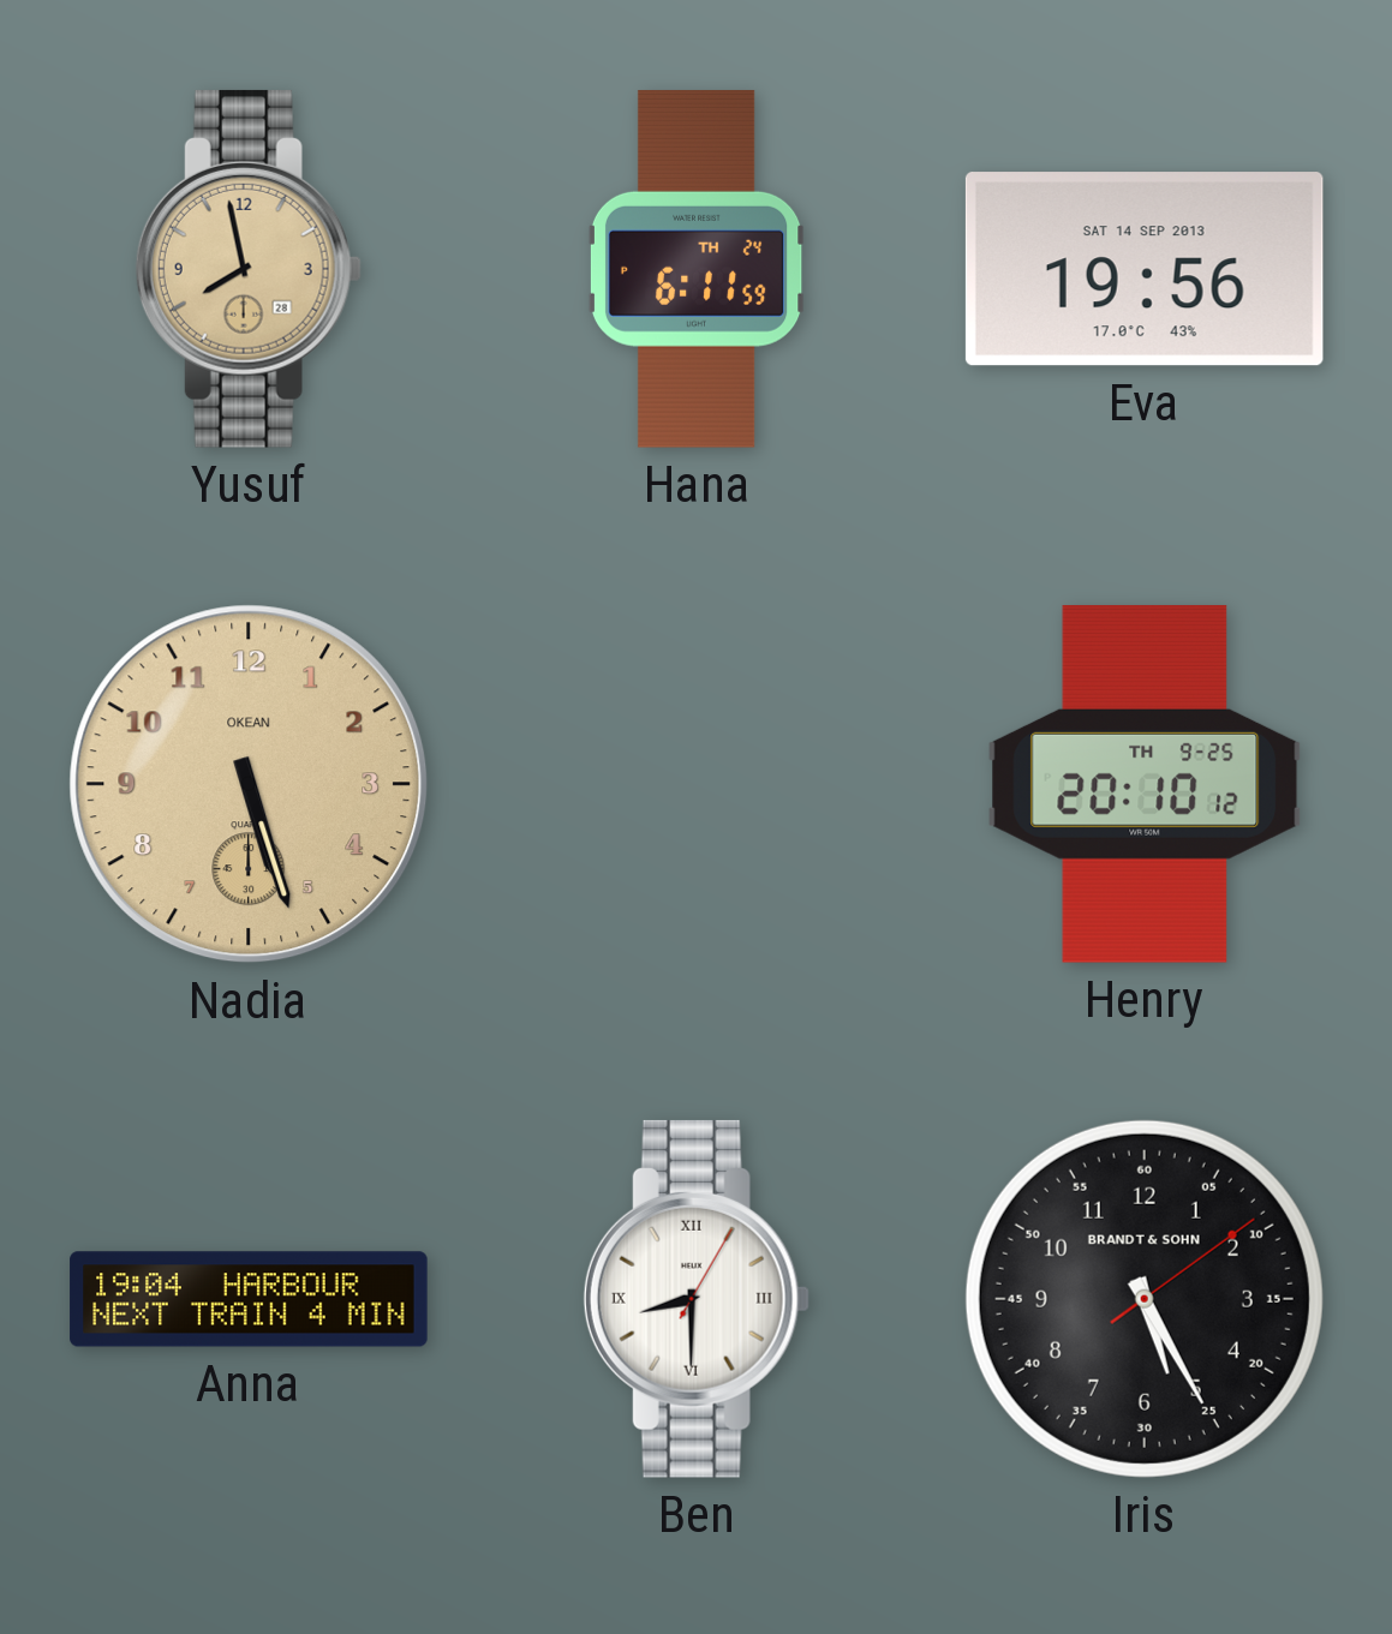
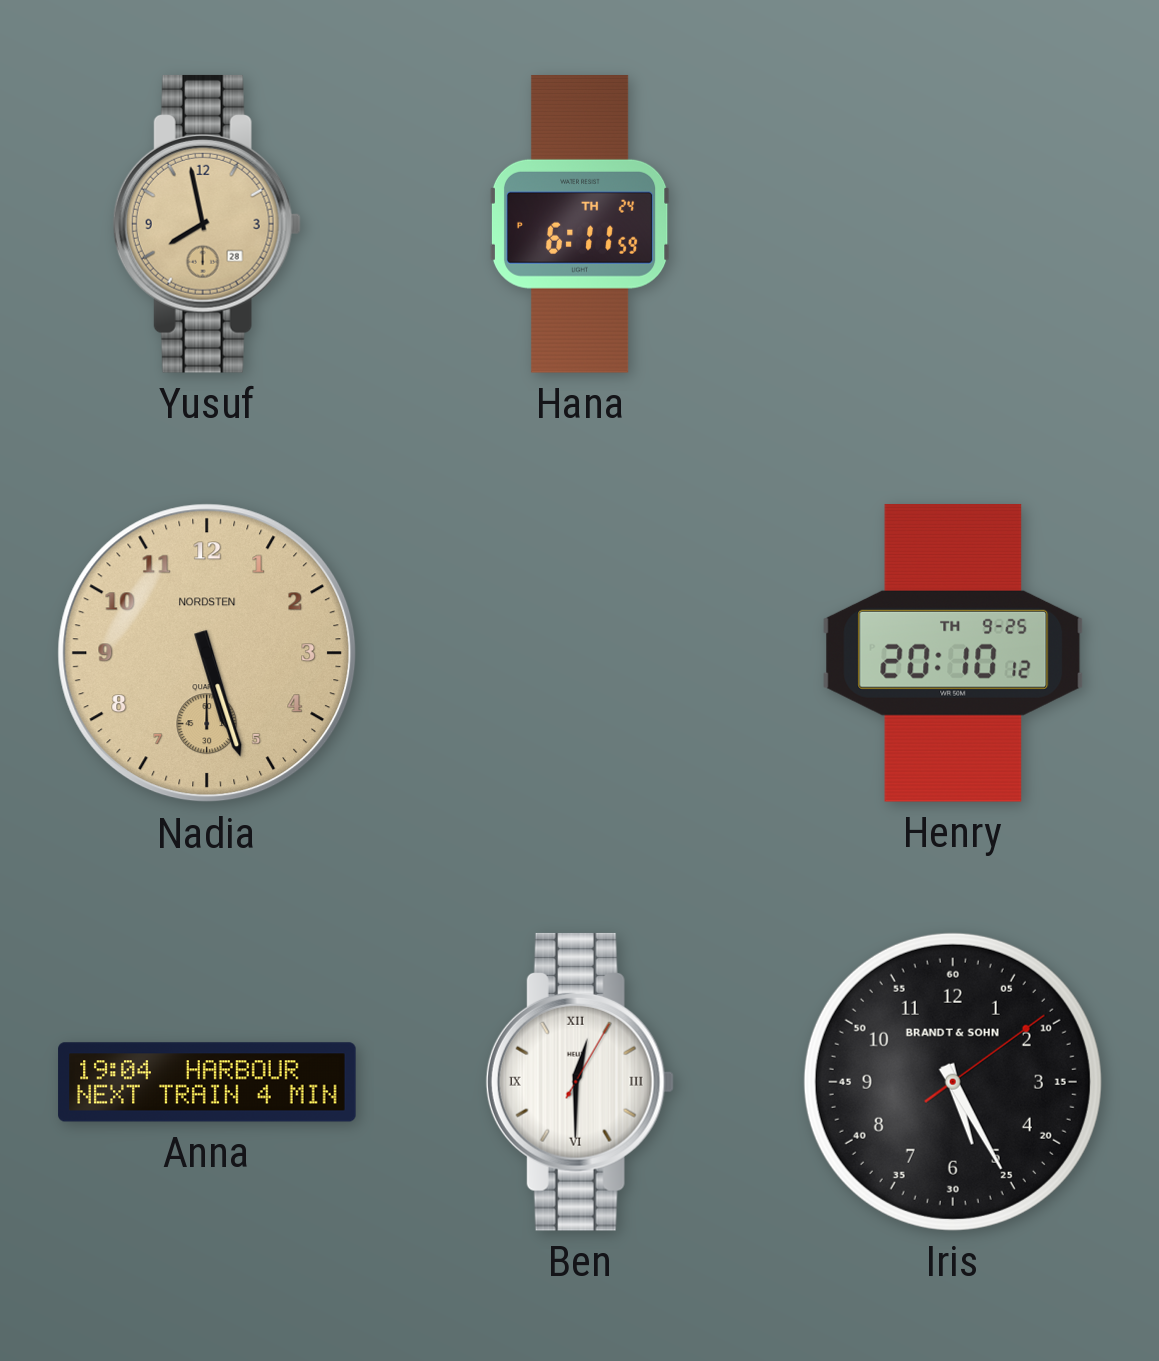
Eva: 19:56 -> none (1145, 269)
Nadia brand: OKEAN -> NORDSTEN (207, 653)
Ben: 8:30 -> 12:30 (580, 1082)
